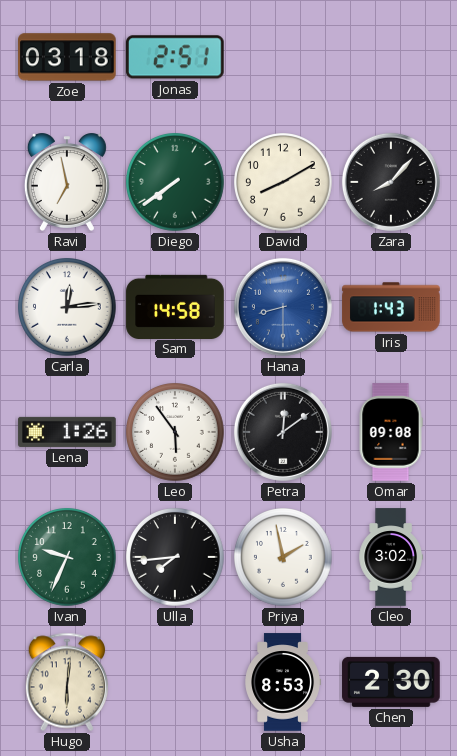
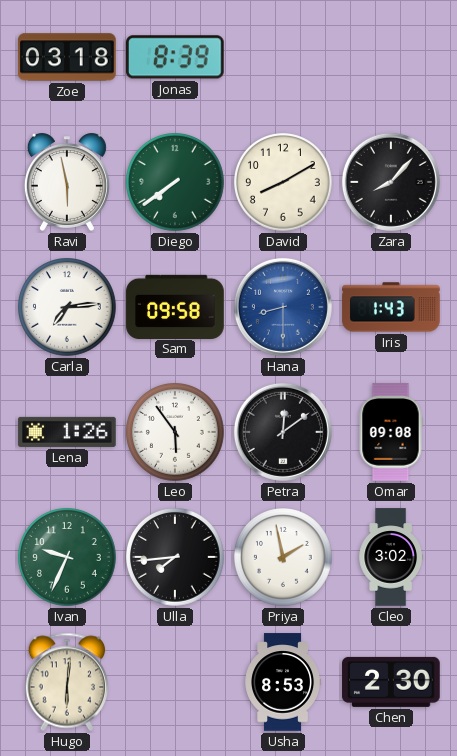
Jonas: 2:51 -> 8:39 (176, 57)
Ravi: 6:58 -> 5:58 (67, 182)
Carla: 12:14 -> 7:14 (68, 308)
Sam: 14:58 -> 09:58 (175, 306)
